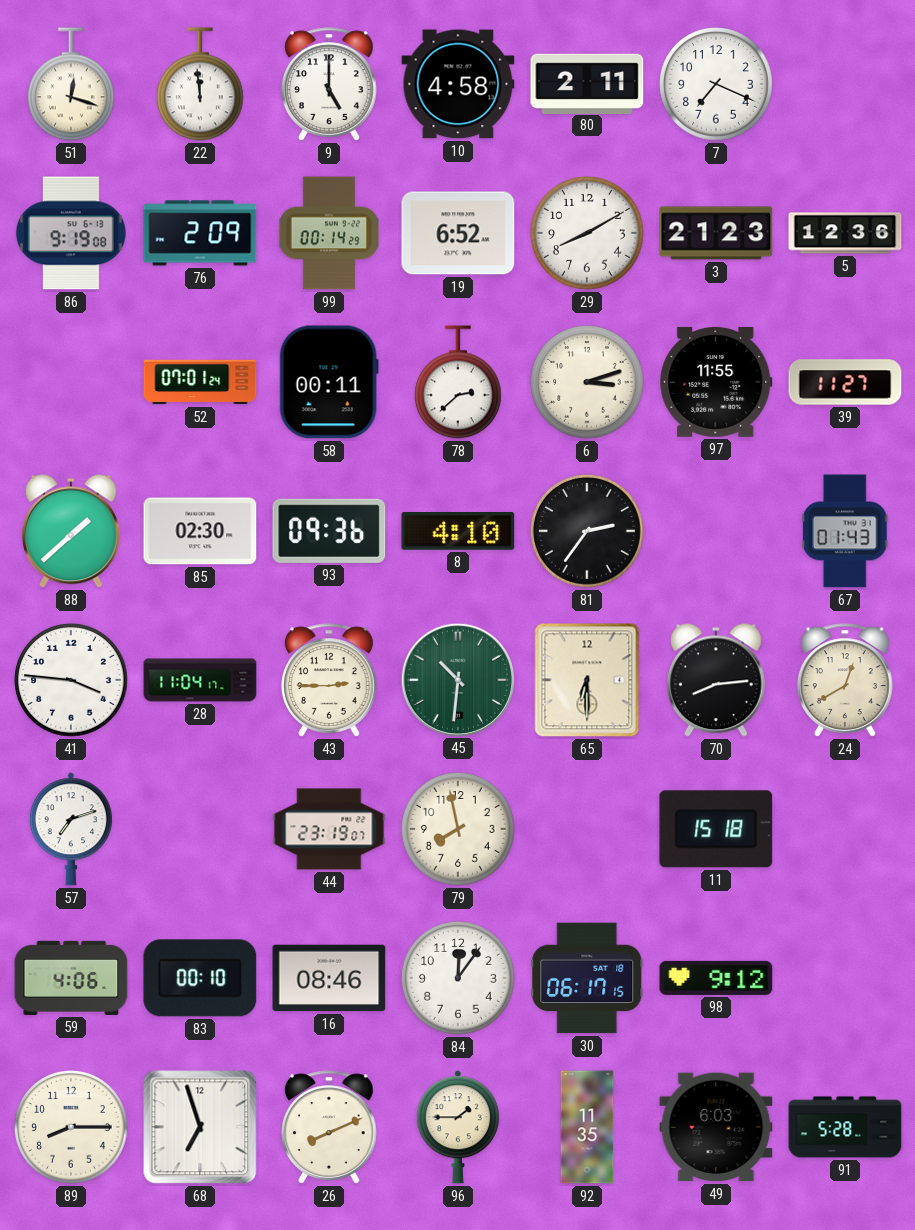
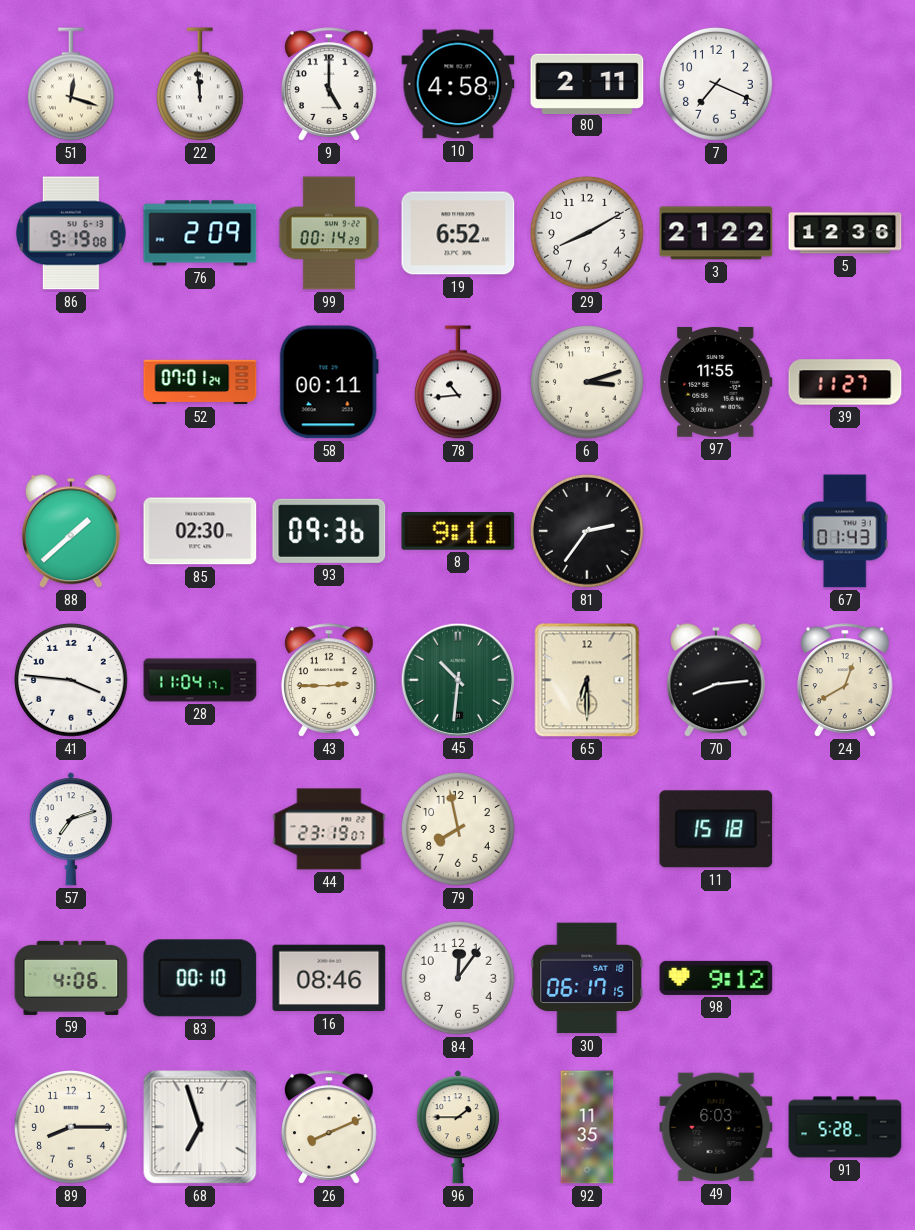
3: 21:23 -> 21:22 (716, 233)
78: 2:38 -> 10:44 (459, 382)
8: 4:10 -> 9:11 (458, 532)
